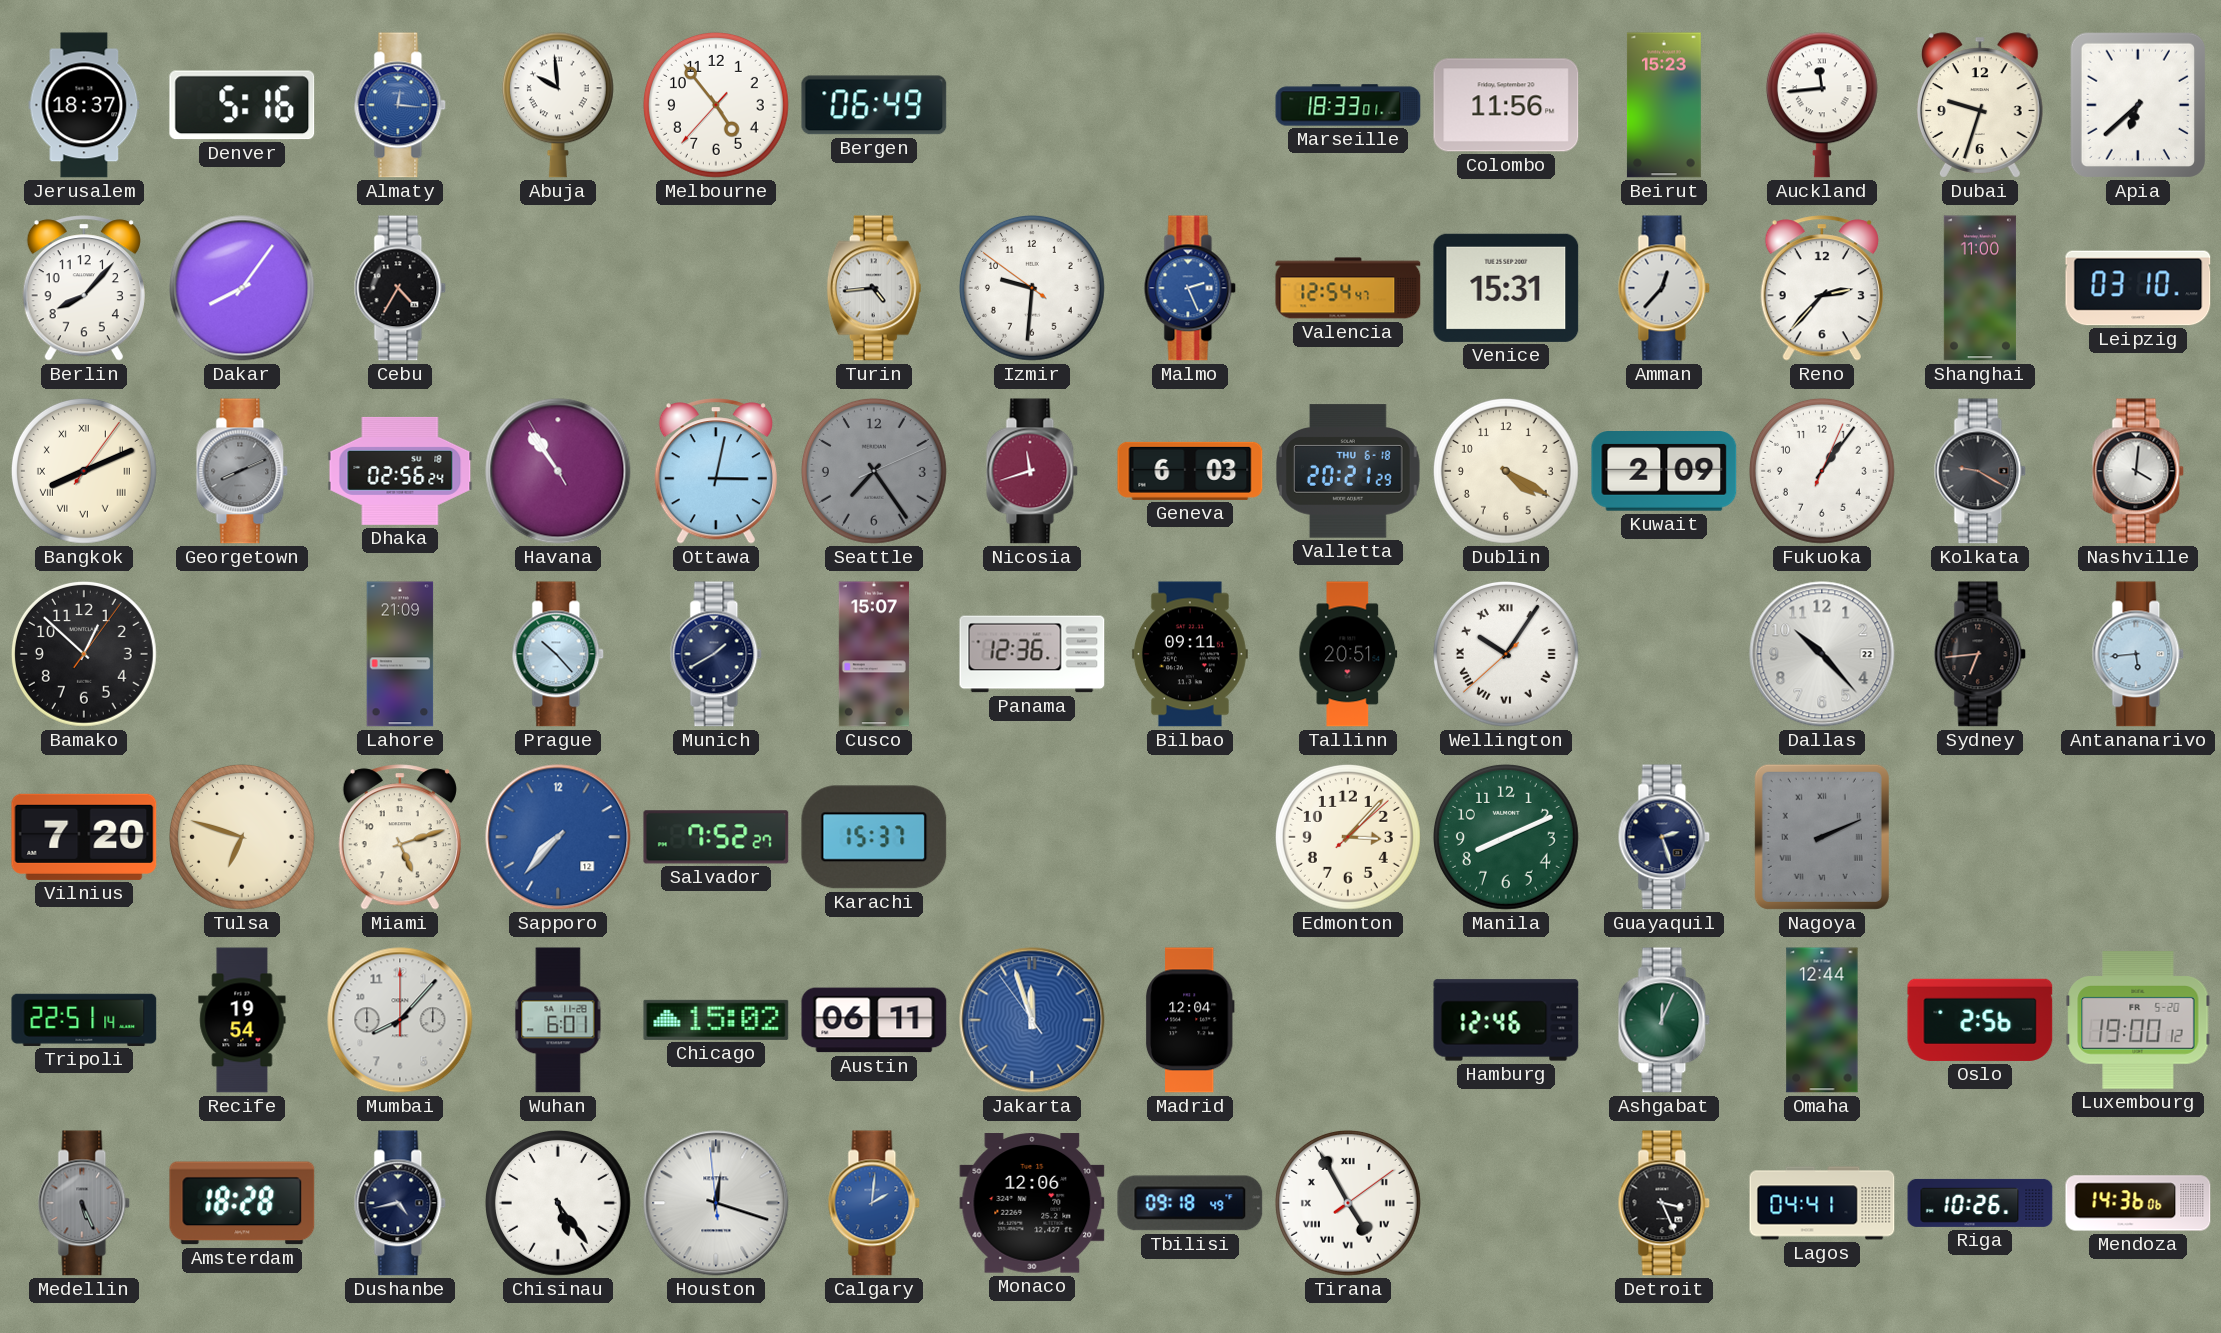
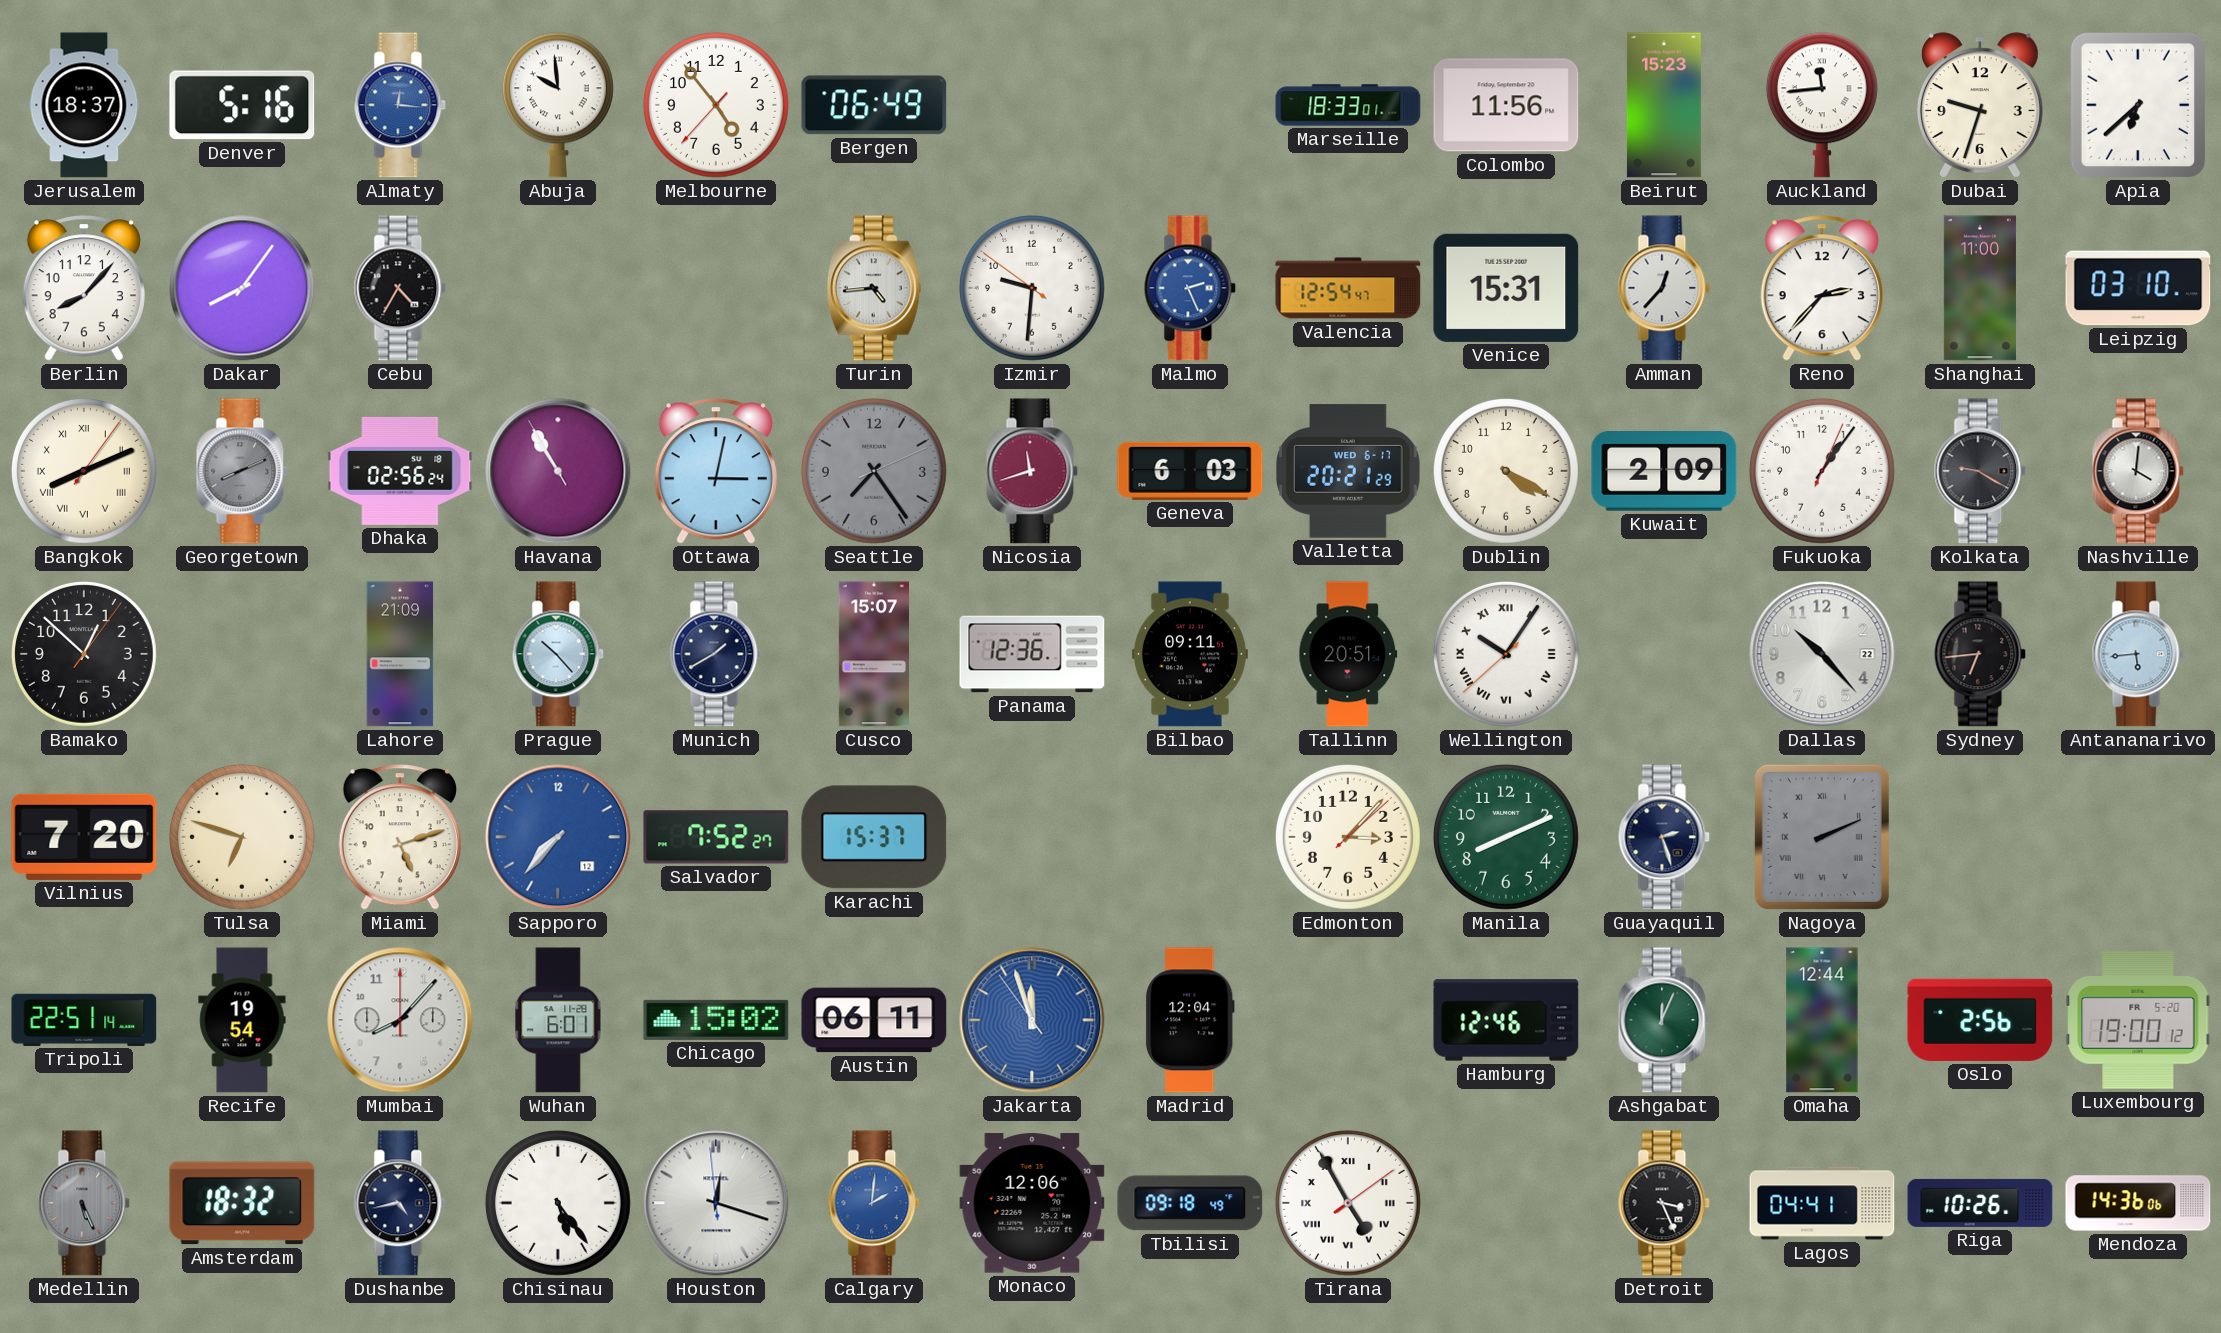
Havana: 10:53 -> 10:54 (558, 471)
Valletta date: THU 6-18 -> WED 6-17 (1349, 471)
Amsterdam: 18:28 -> 18:32 (242, 1203)
